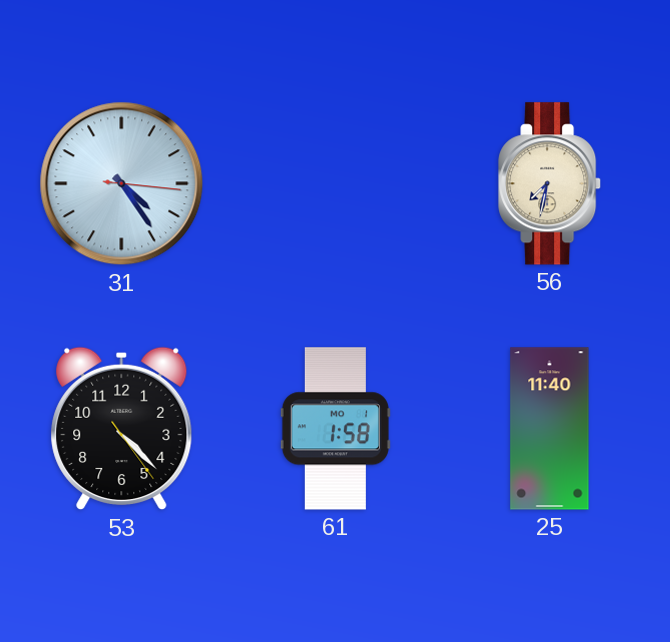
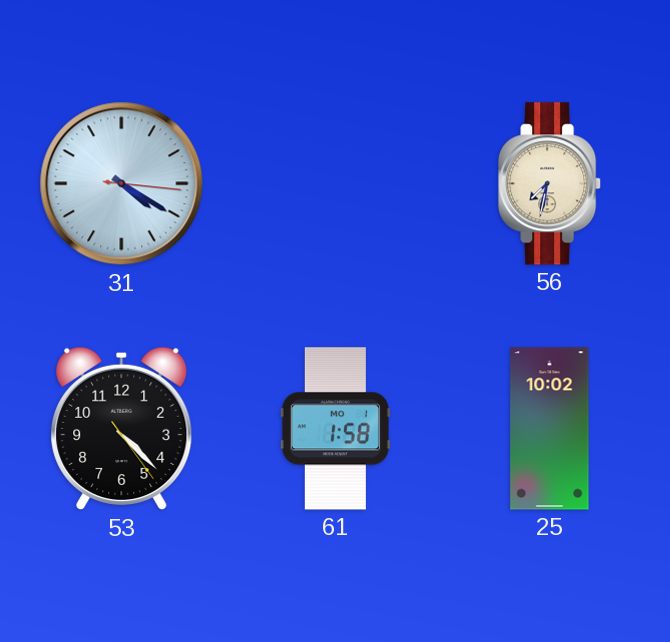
31: 4:24 -> 4:20 (122, 184)
25: 11:40 -> 10:02 (550, 429)
